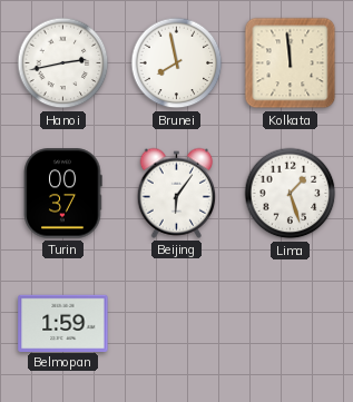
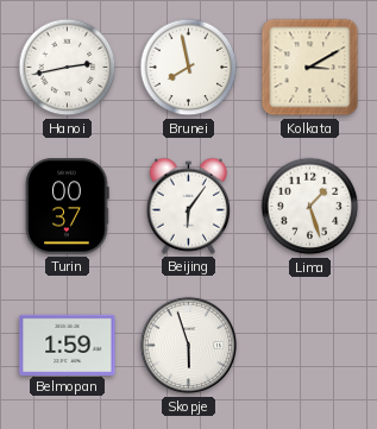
Kolkata: 11:59 -> 3:10 (310, 68)
Skopje: none -> 5:57 (189, 346)
